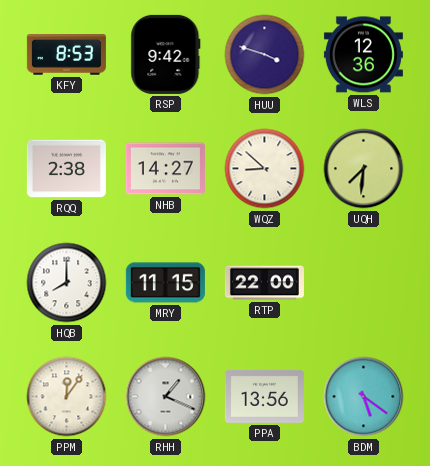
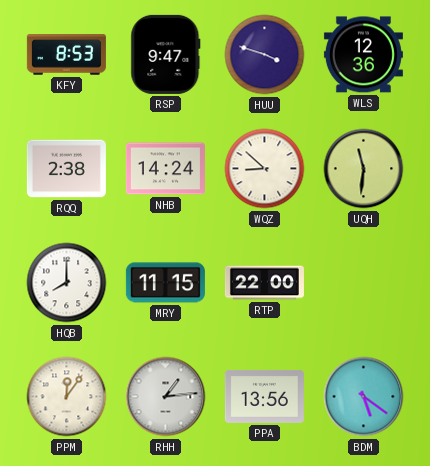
RSP: 9:42 -> 9:47 (166, 54)
NHB: 14:27 -> 14:24 (165, 169)
UQH: 7:31 -> 11:31 (364, 169)
RHH: 1:19 -> 1:14 (166, 397)
